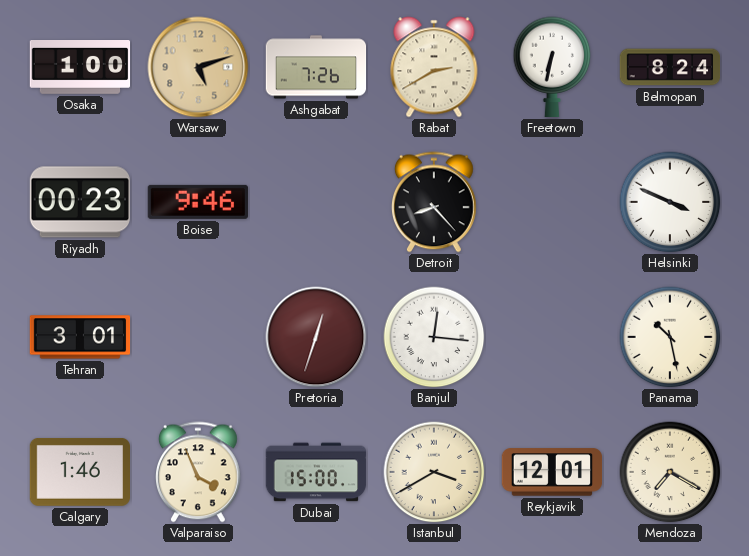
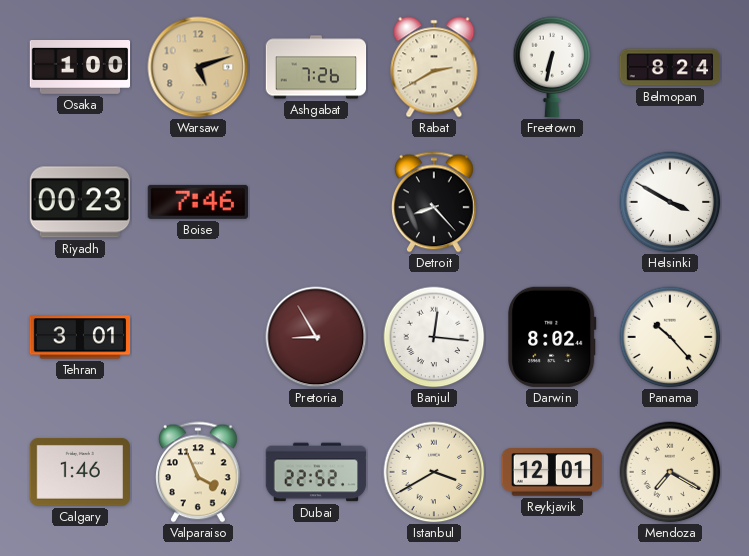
Boise: 9:46 -> 7:46 (198, 202)
Helsinki: 3:49 -> 3:50 (670, 202)
Pretoria: 12:33 -> 8:55 (316, 337)
Darwin: none -> 8:02 (552, 337)
Panama: 10:28 -> 10:23 (670, 337)
Dubai: 15:00 -> 22:52 (316, 472)
